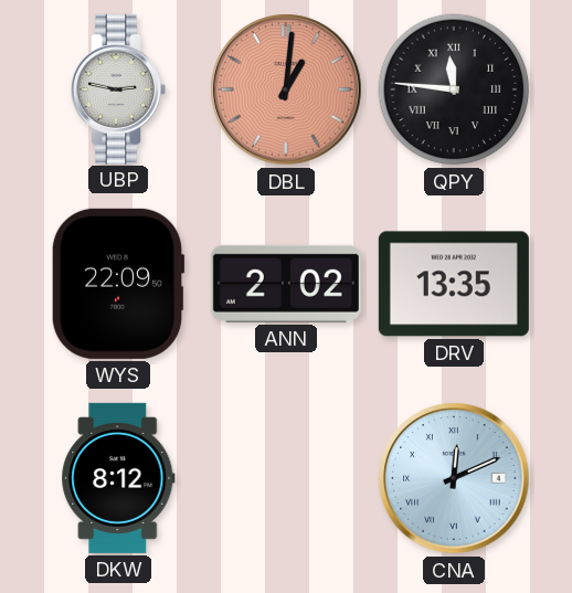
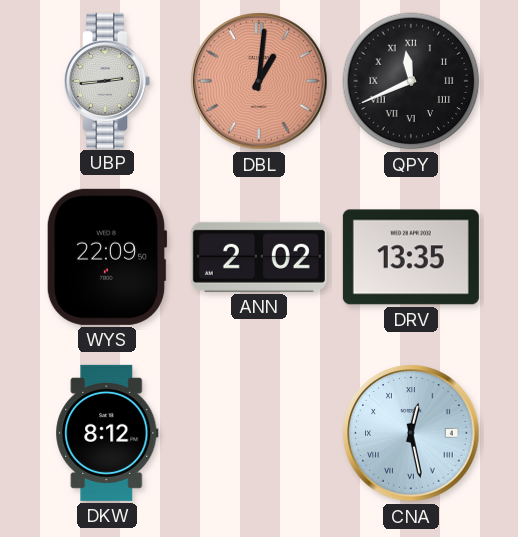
UBP: 2:47 -> 2:44 (108, 81)
QPY: 11:46 -> 11:41 (411, 81)
CNA: 12:11 -> 12:28 (411, 433)
